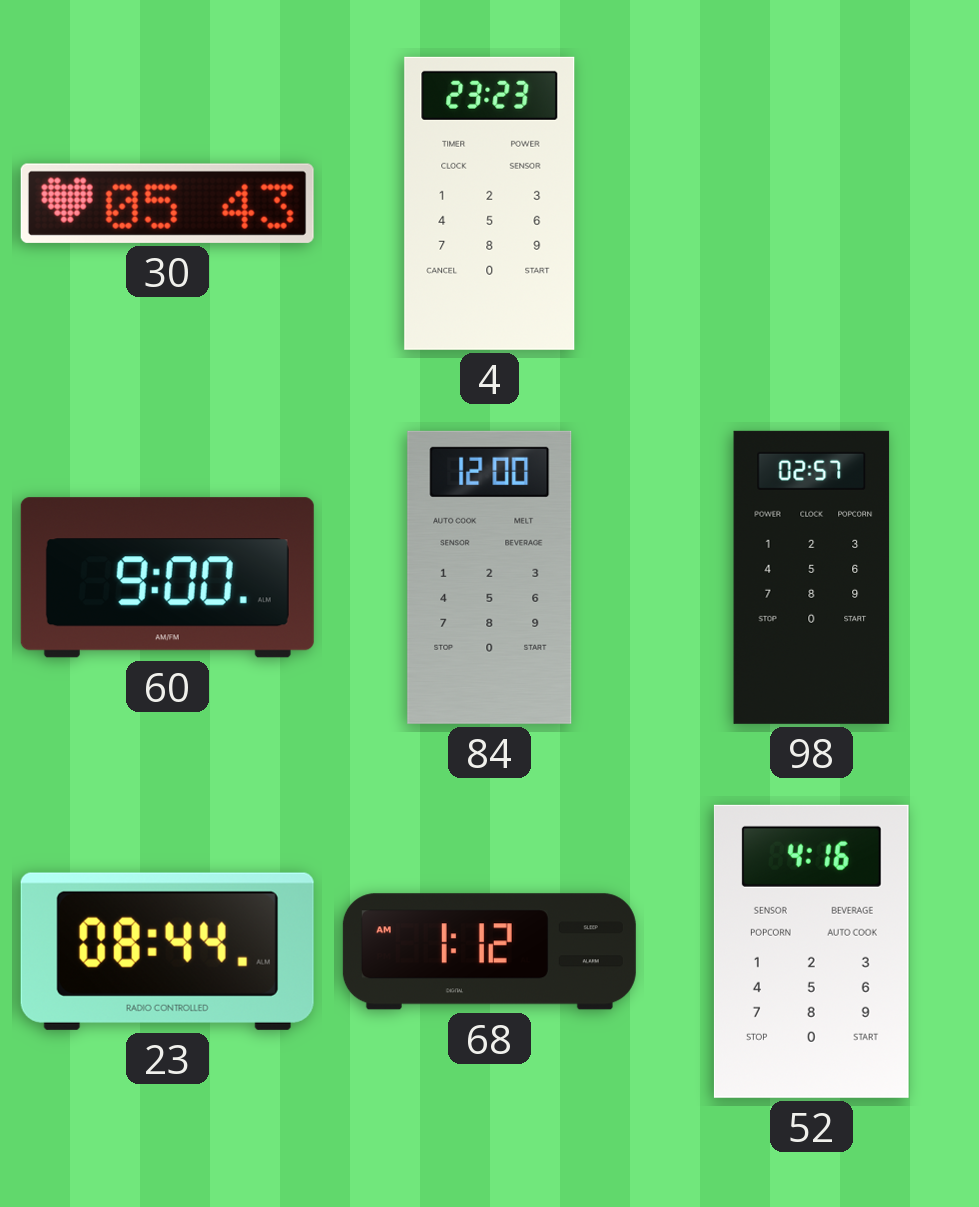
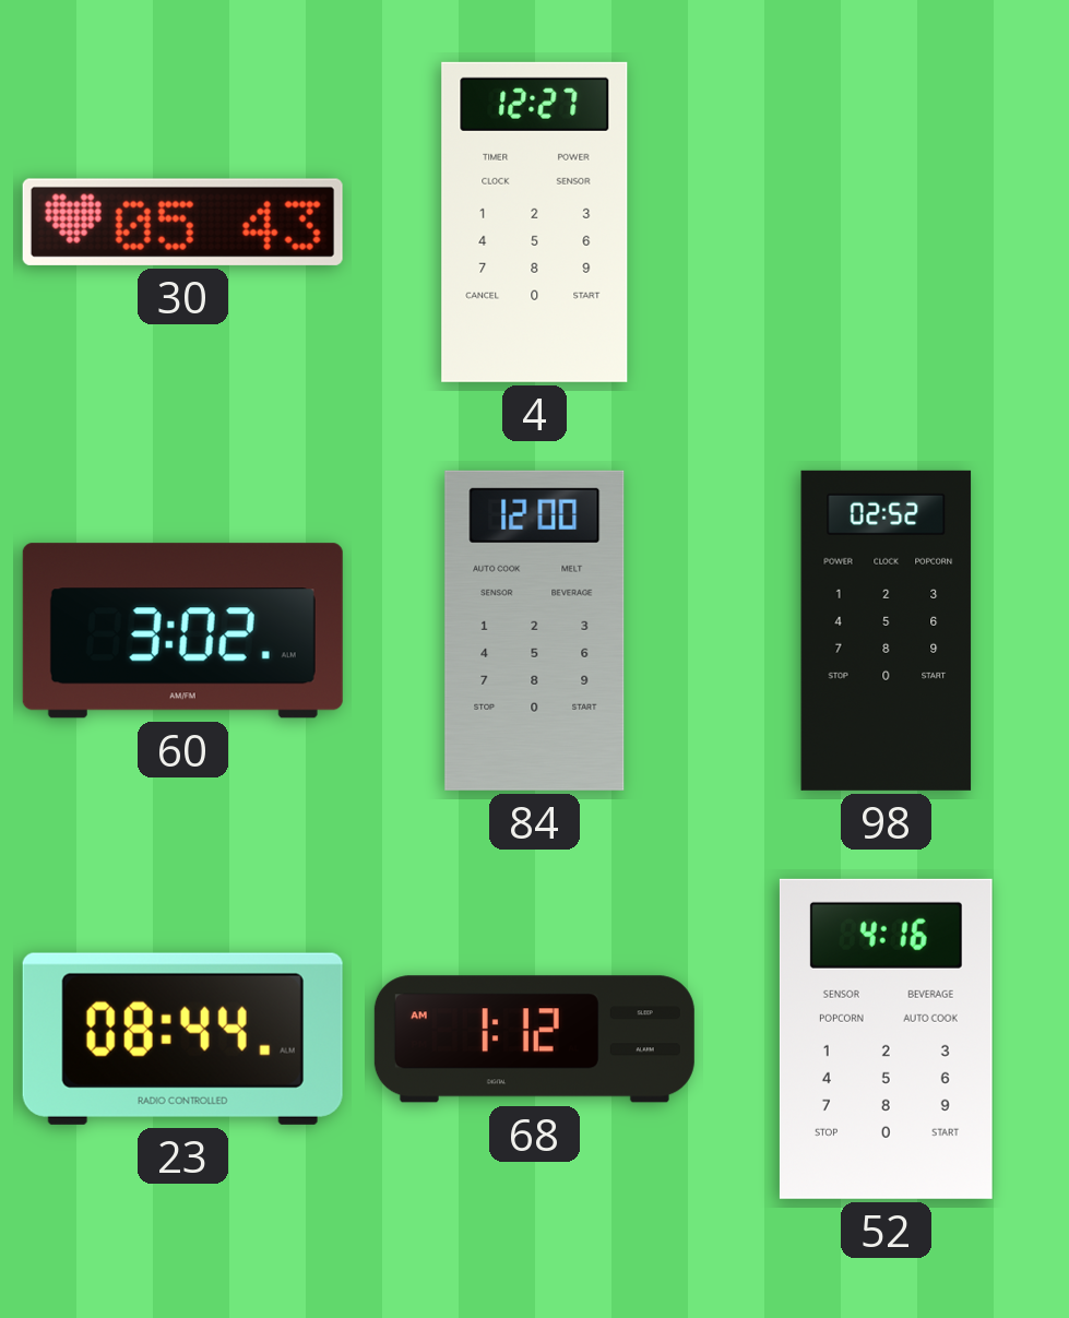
4: 23:23 -> 12:27 (535, 222)
60: 9:00 -> 3:02 (182, 631)
98: 02:57 -> 02:52 (887, 630)
